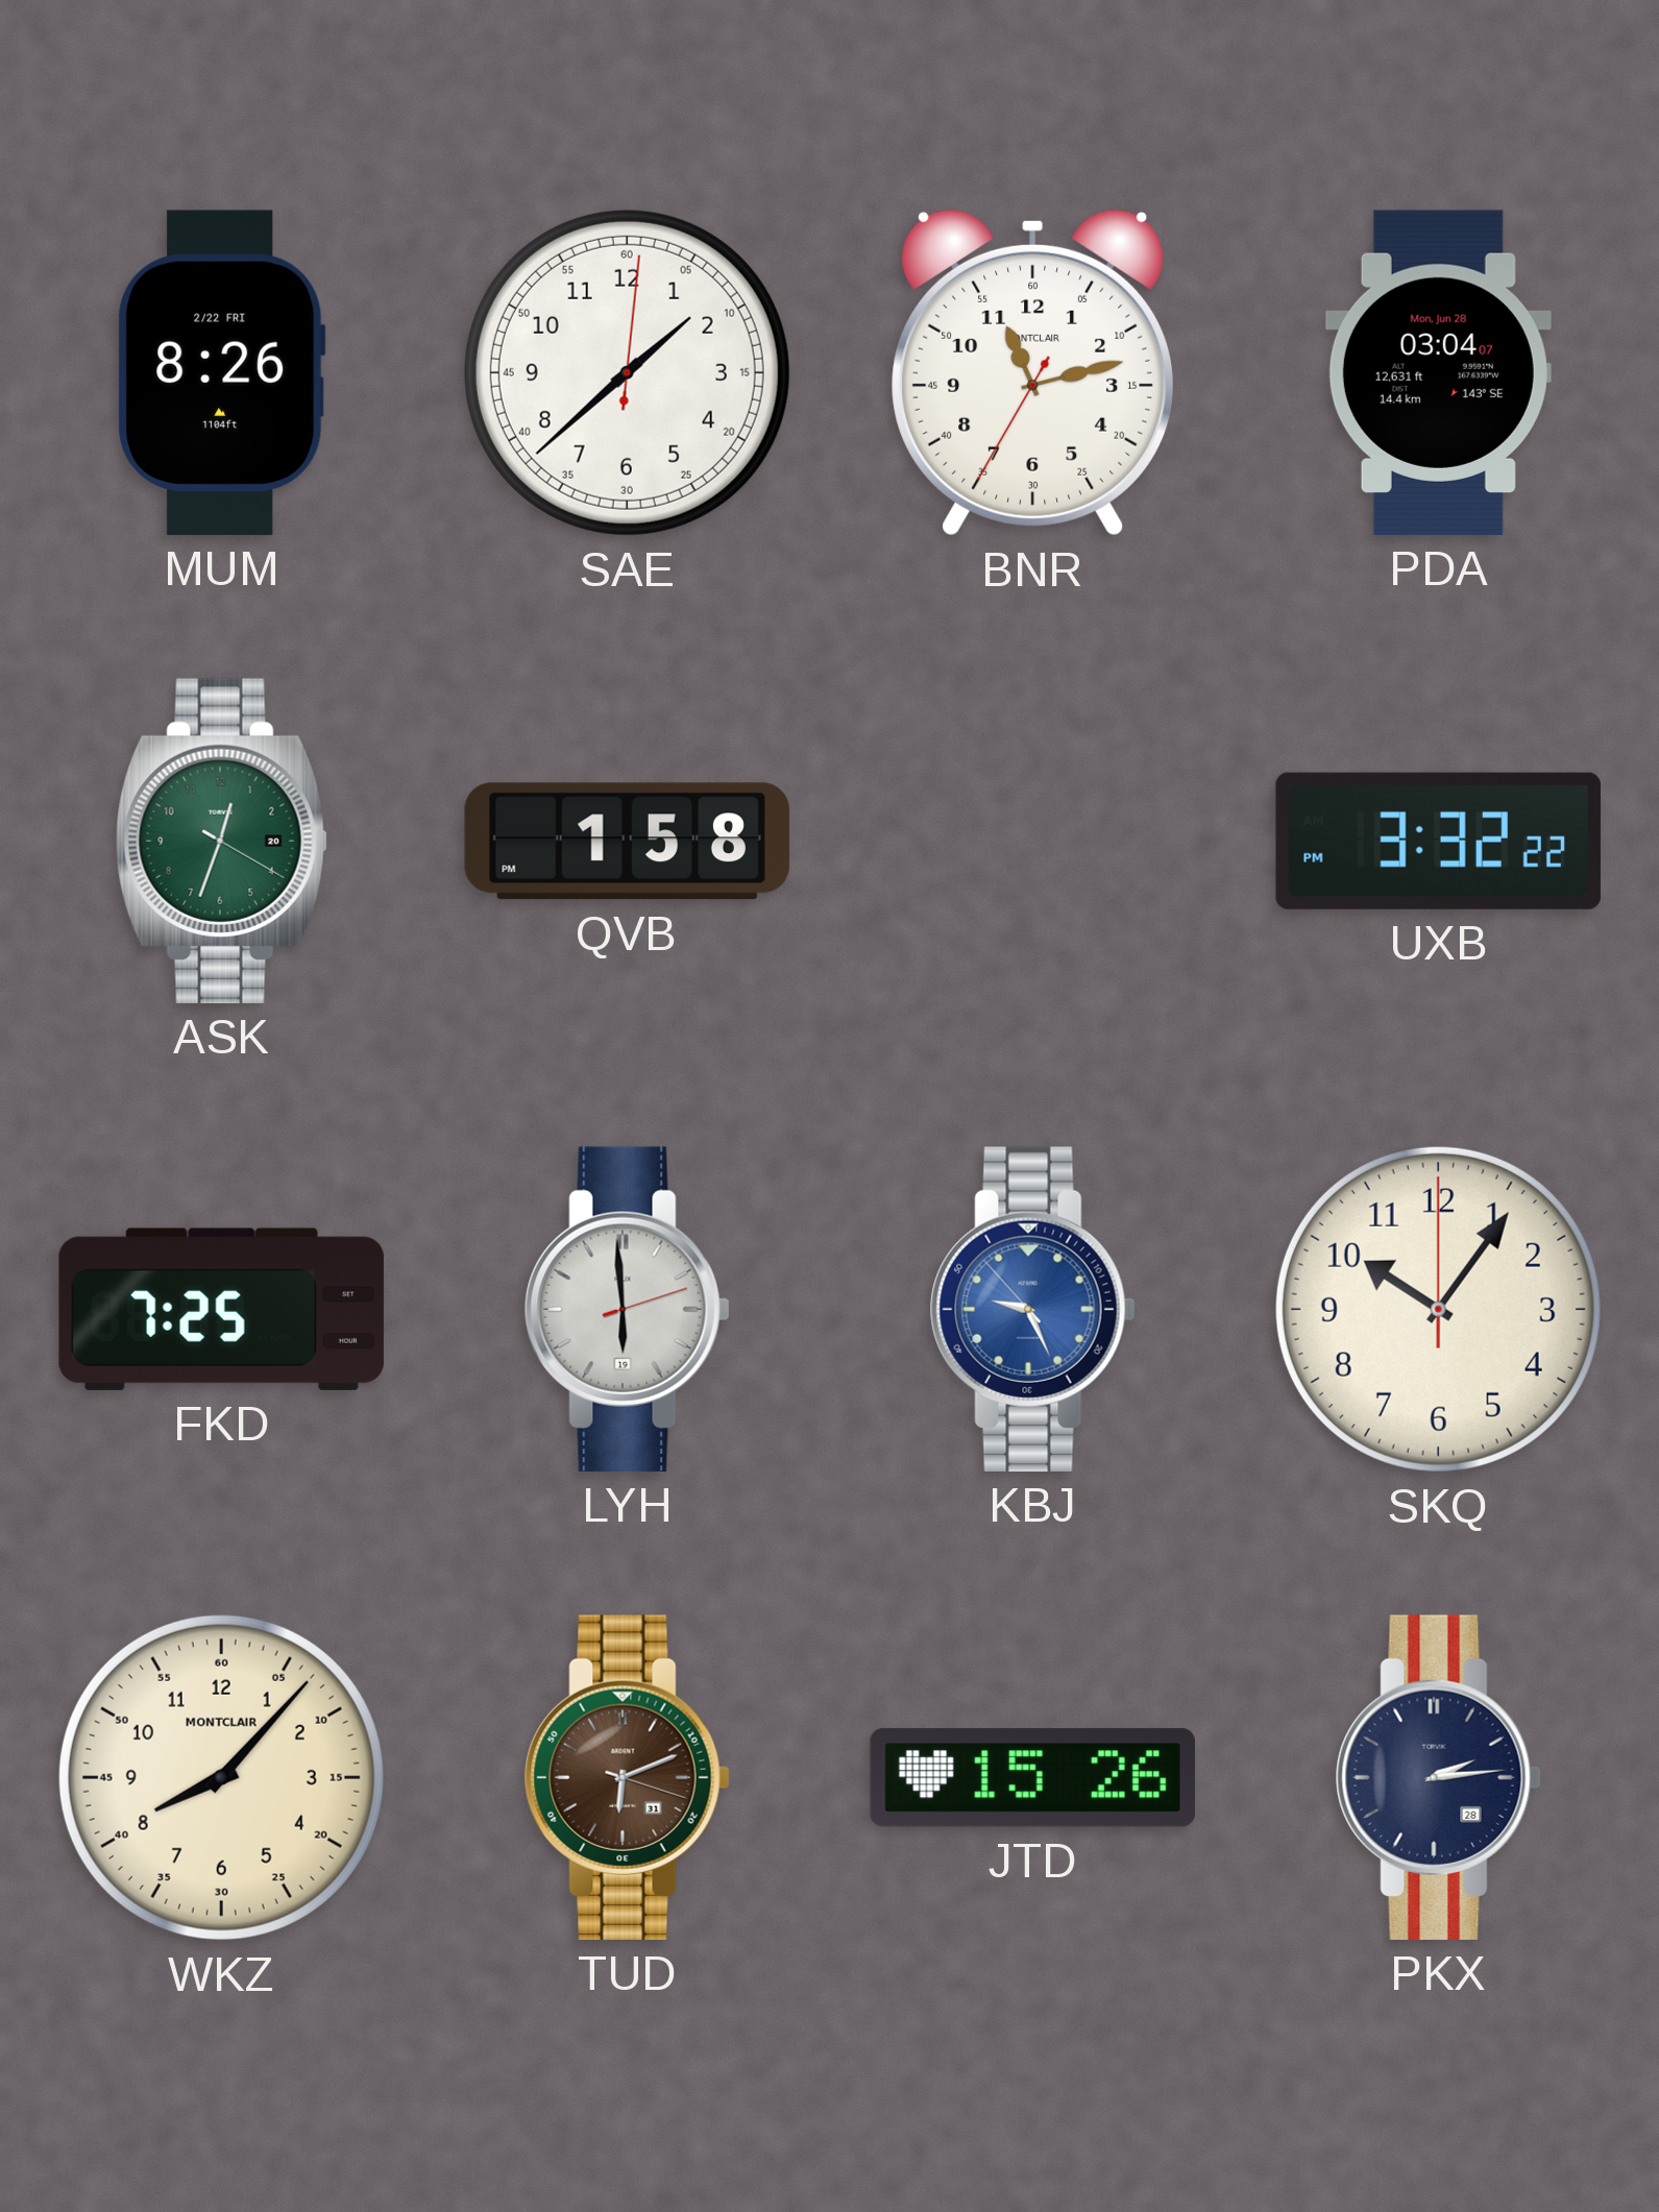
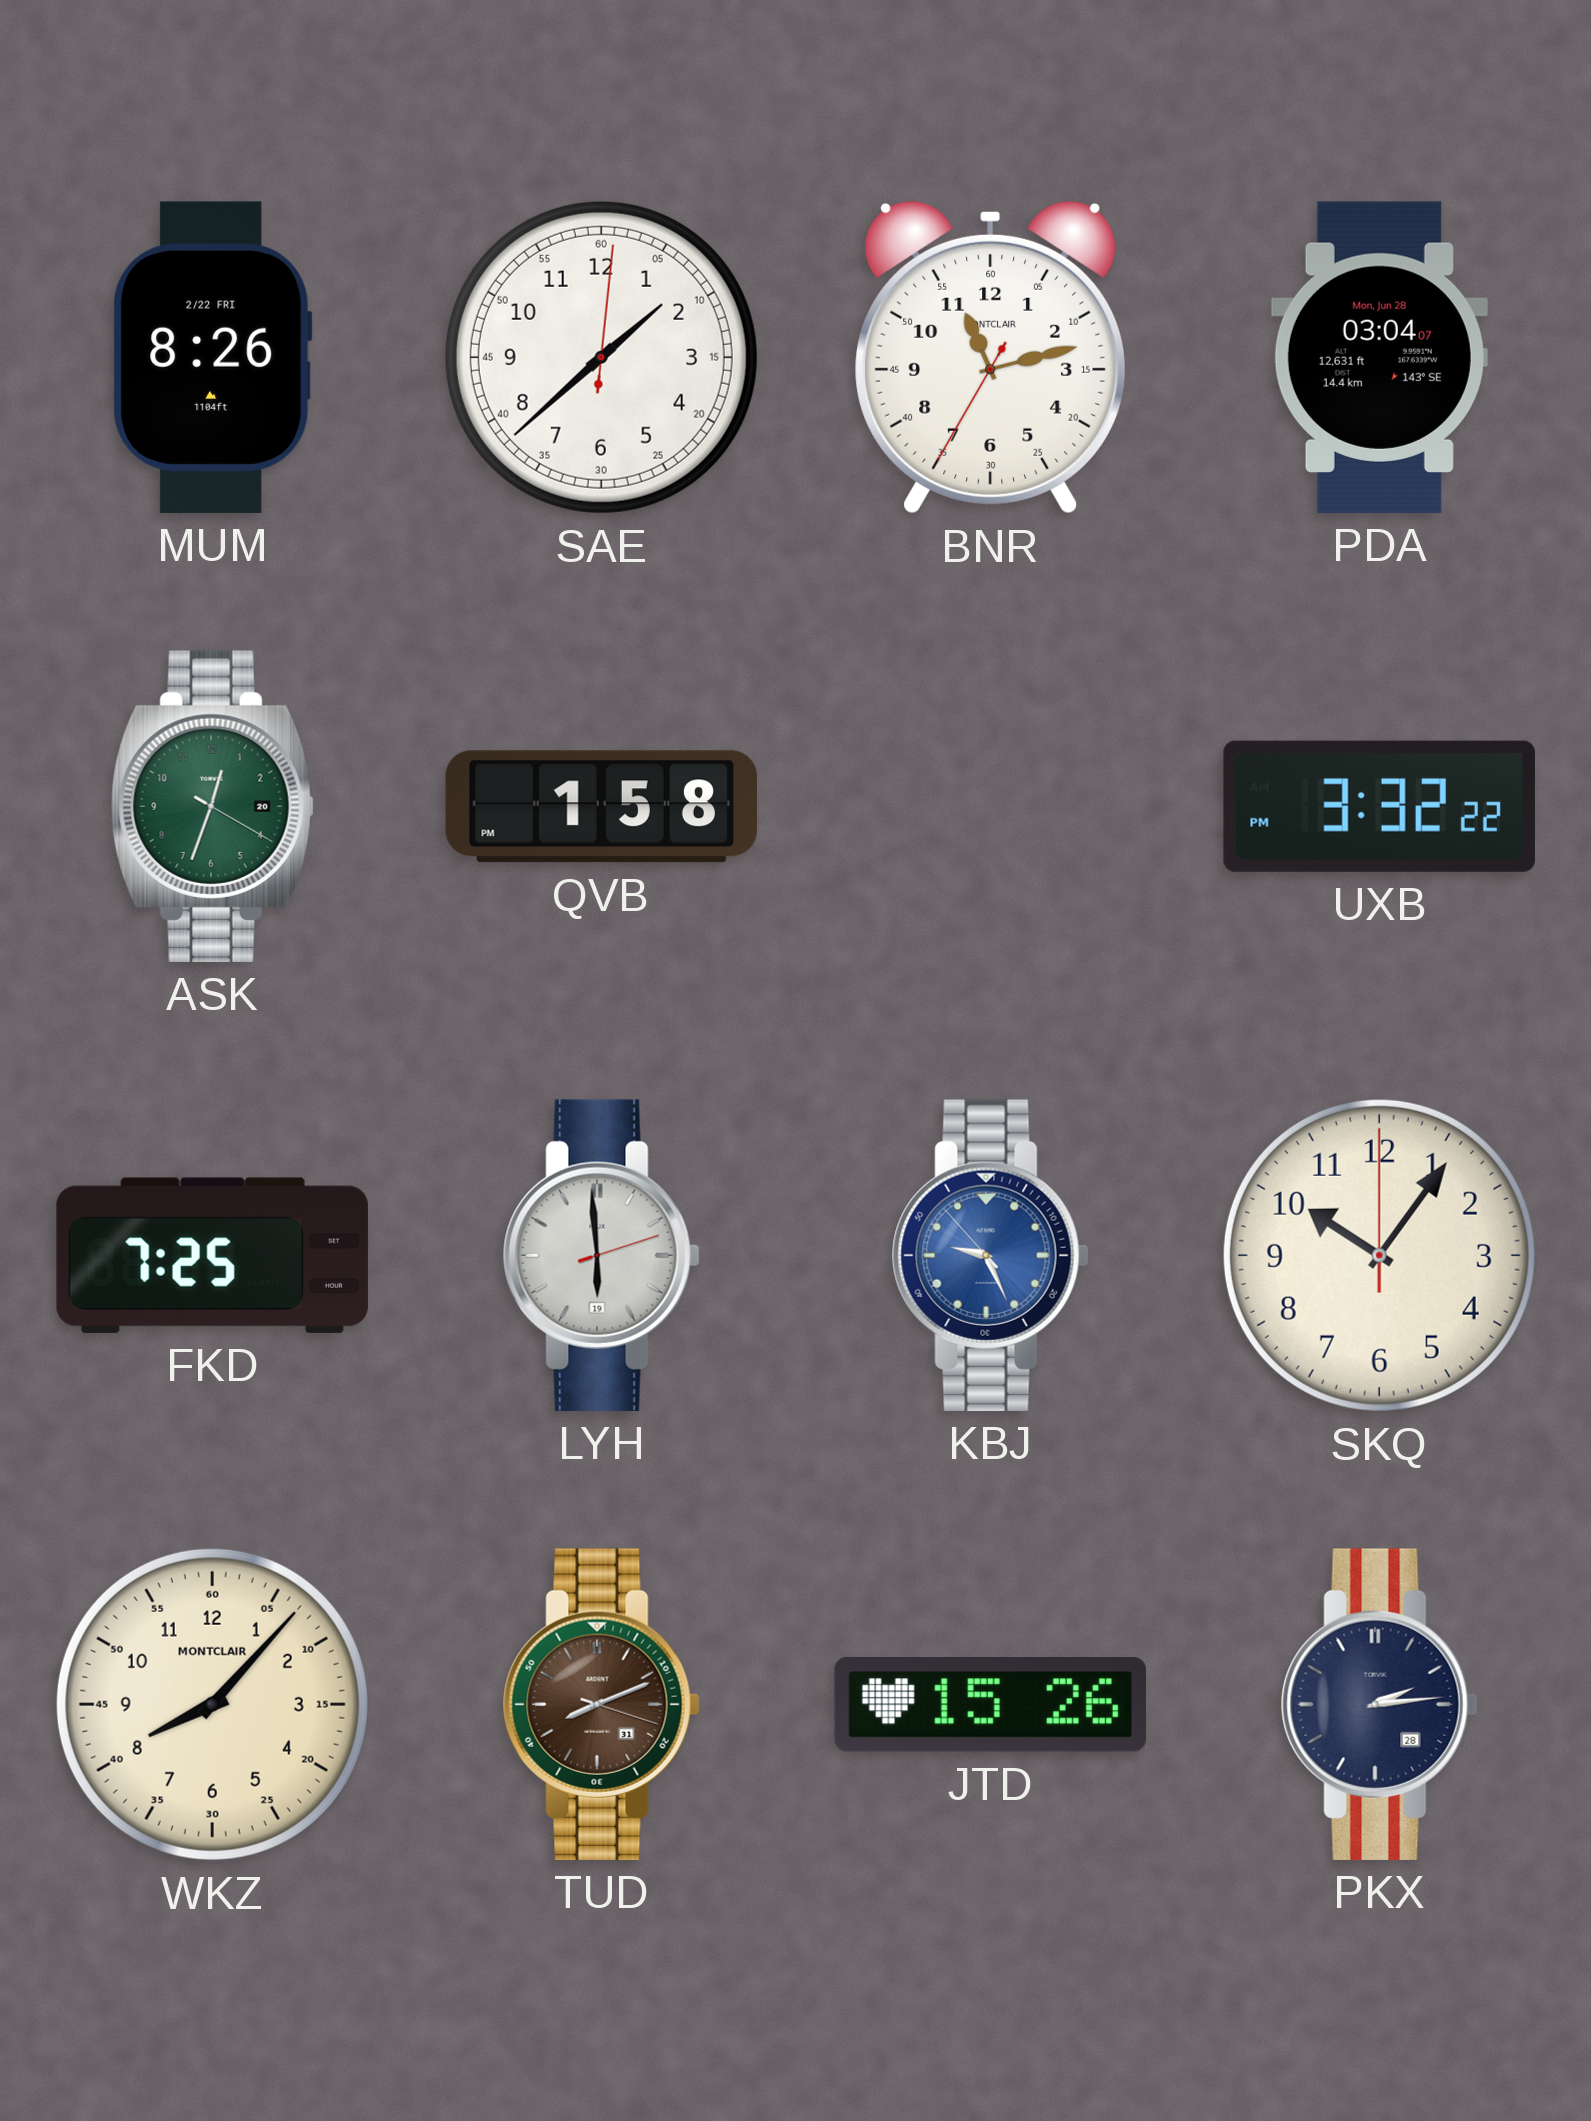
TUD: 6:11 -> 8:11 (601, 1704)
